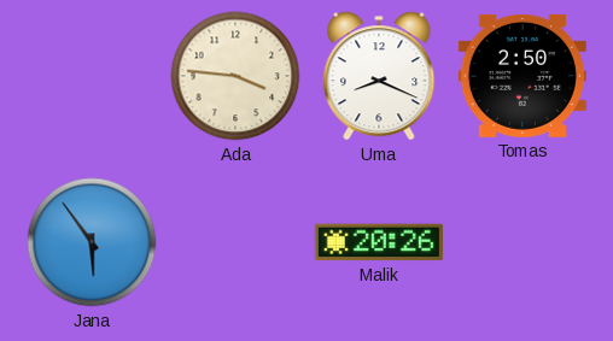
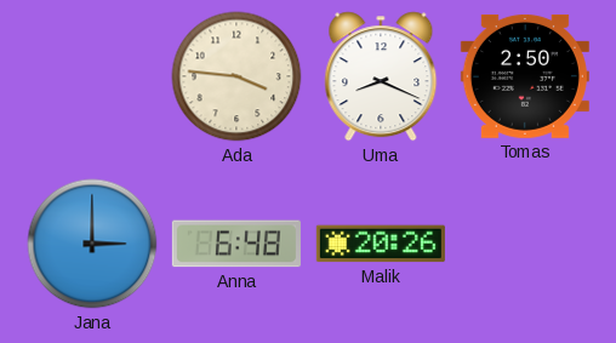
Jana: 5:54 -> 3:00 (92, 244)
Anna: none -> 6:48 (236, 244)
